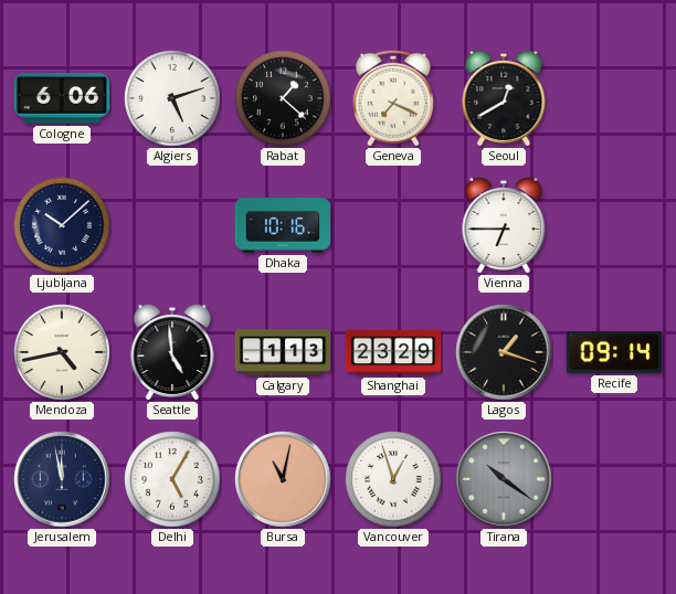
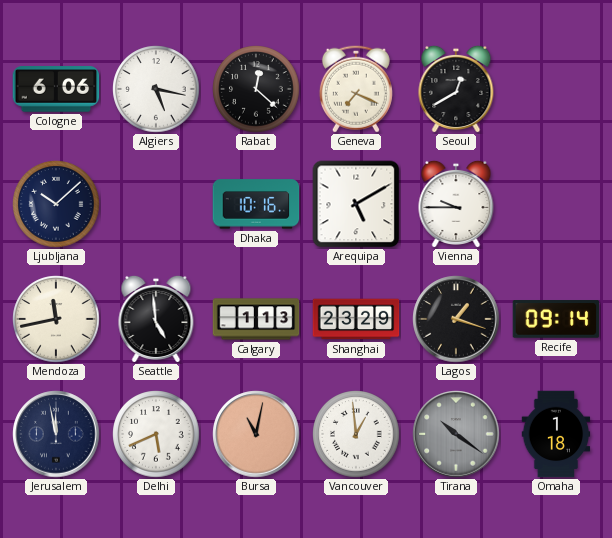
Algiers: 5:12 -> 5:17 (156, 89)
Rabat: 1:22 -> 12:22 (256, 89)
Arequipa: none -> 5:10 (356, 204)
Vienna: 6:45 -> 9:45 (456, 203)
Mendoza: 4:43 -> 11:43 (56, 319)
Delhi: 5:05 -> 5:41 (156, 434)
Vancouver: 12:57 -> 12:59 (356, 434)
Omaha: none -> 1:18 (556, 434)
